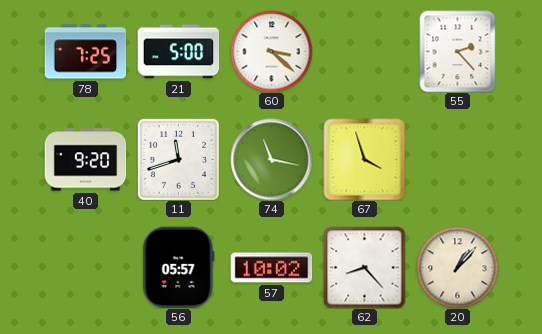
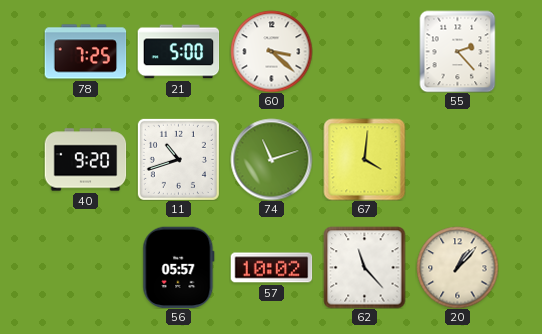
11: 11:42 -> 10:42 (178, 159)
74: 11:17 -> 11:12 (271, 159)
67: 3:57 -> 4:01 (364, 159)
62: 8:23 -> 11:23 (364, 267)
